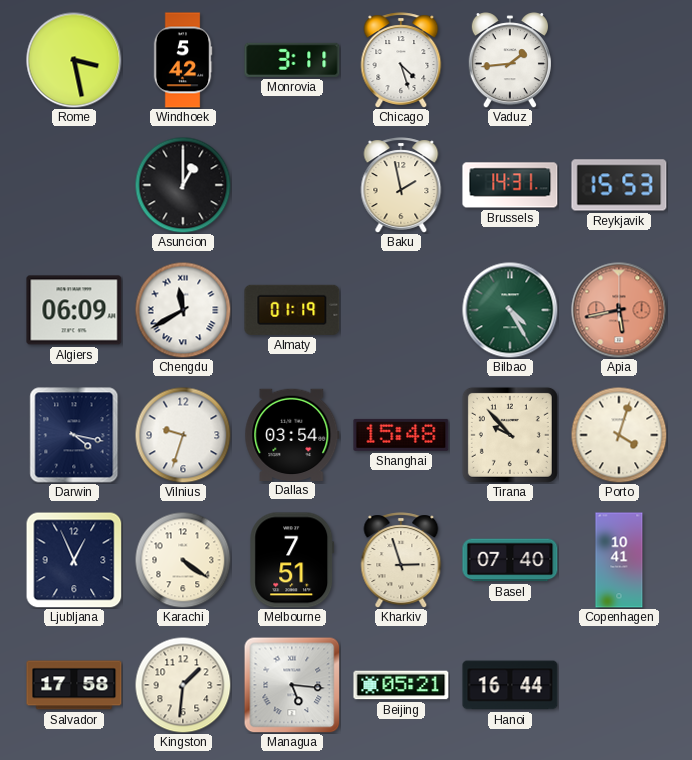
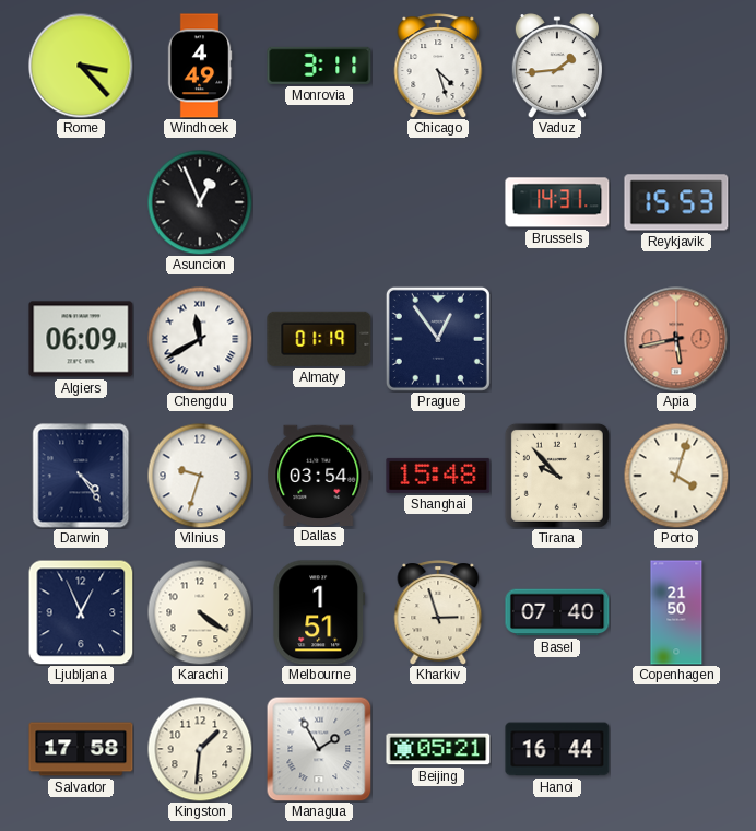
Rome: 3:28 -> 3:23 (81, 66)
Windhoek: 5:42 -> 4:49 (200, 66)
Asuncion: 1:00 -> 12:56 (200, 202)
Baku: 1:58 -> none (401, 185)
Prague: none -> 12:54 (438, 339)
Bilbao: 4:25 -> none (510, 310)
Darwin: 4:17 -> 4:24 (81, 476)
Melbourne: 7:51 -> 1:51 (319, 612)
Copenhagen: 10:41 -> 21:50 (676, 612)
Managua: 5:16 -> 1:55 (319, 749)
